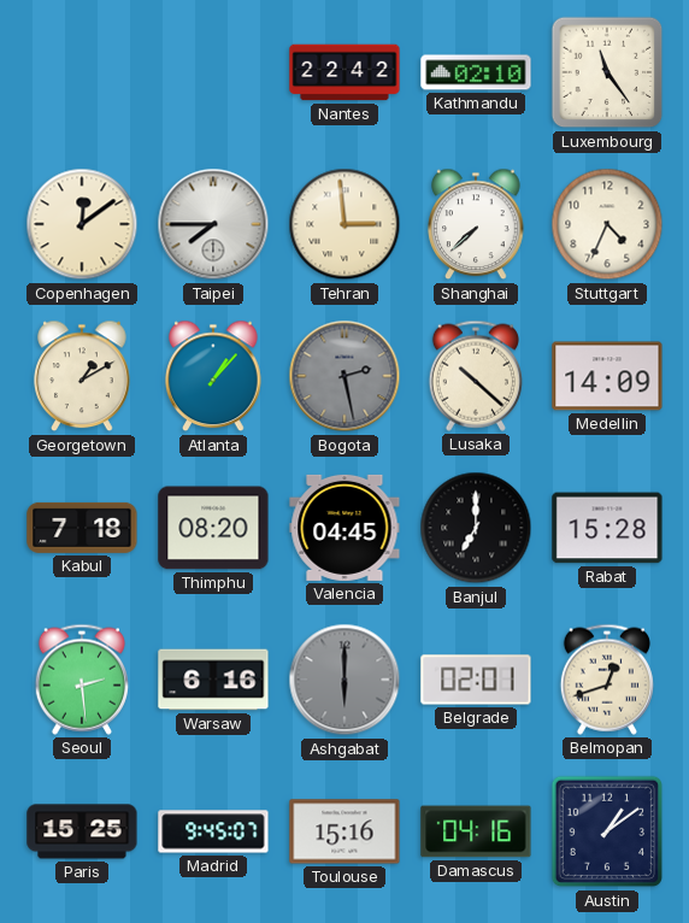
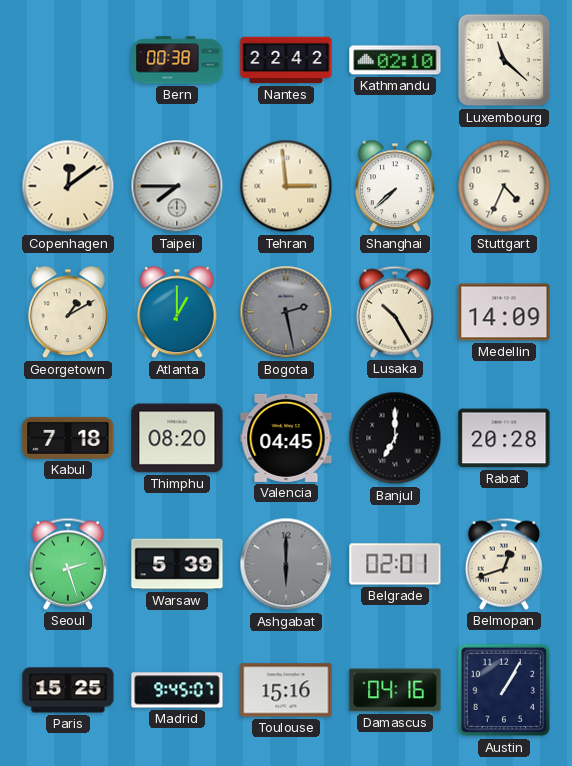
Bern: none -> 00:38 (177, 60)
Luxembourg: 11:24 -> 11:22 (504, 60)
Atlanta: 1:07 -> 1:00 (177, 312)
Lusaka: 10:22 -> 10:25 (395, 312)
Rabat: 15:28 -> 20:28 (504, 438)
Seoul: 2:29 -> 2:27 (68, 564)
Warsaw: 6:16 -> 5:39 (177, 564)
Austin: 1:09 -> 1:05 (504, 690)
